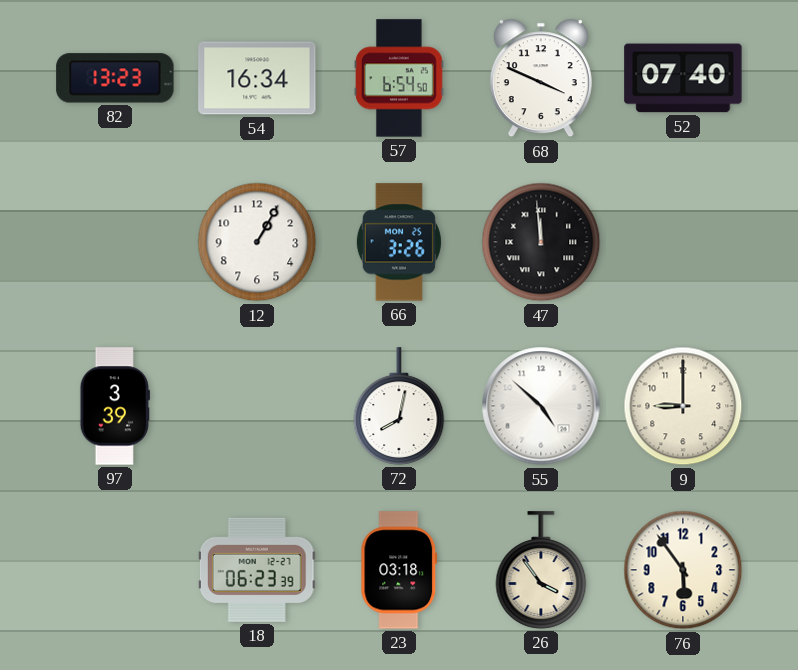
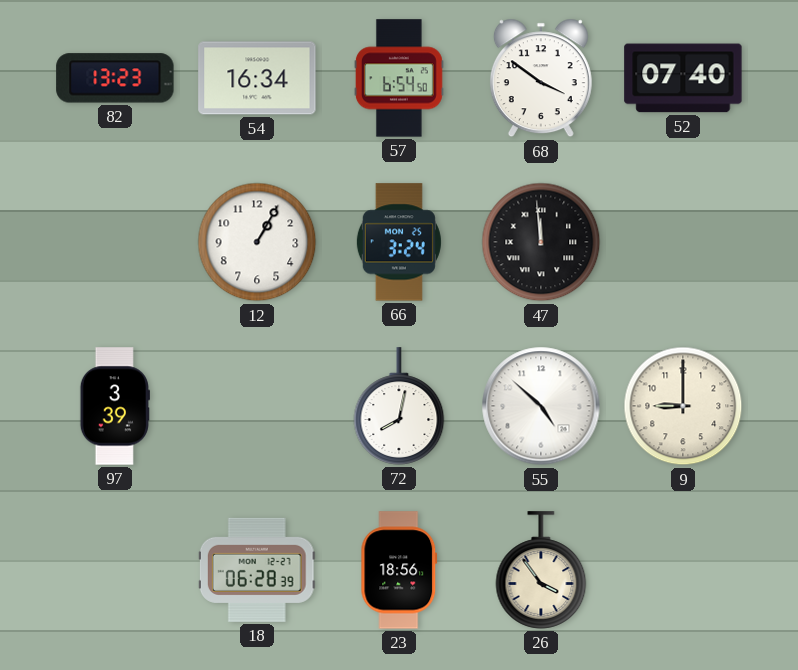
68: 3:49 -> 3:51 (541, 78)
66: 3:26 -> 3:24 (399, 242)
18: 06:23 -> 06:28 (257, 570)
23: 03:18 -> 18:56 (399, 570)
76: 5:54 -> none (683, 570)
